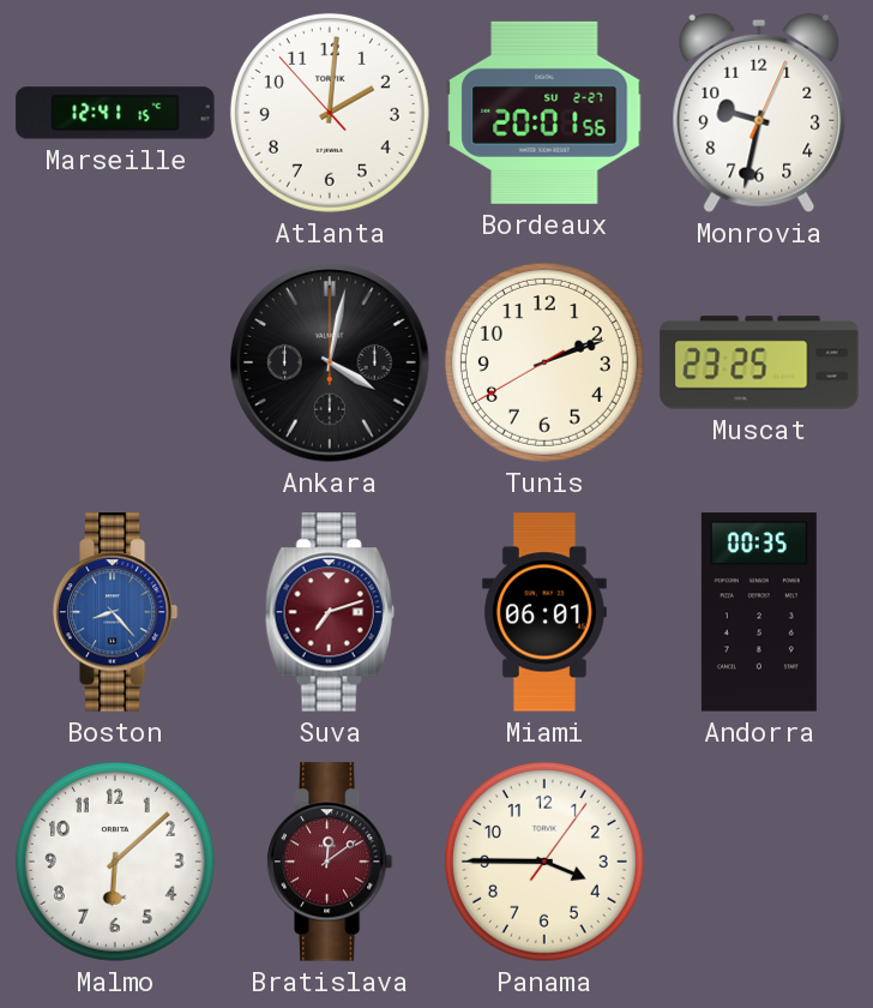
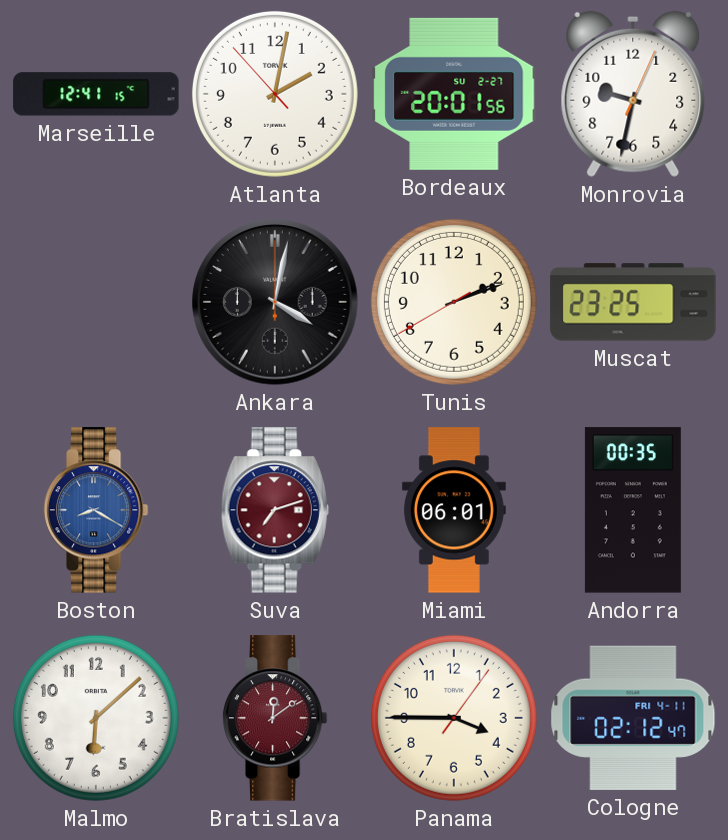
Atlanta: 2:00 -> 2:01 (275, 94)
Boston: 8:23 -> 8:20 (96, 510)
Cologne: none -> 02:12 (633, 718)
